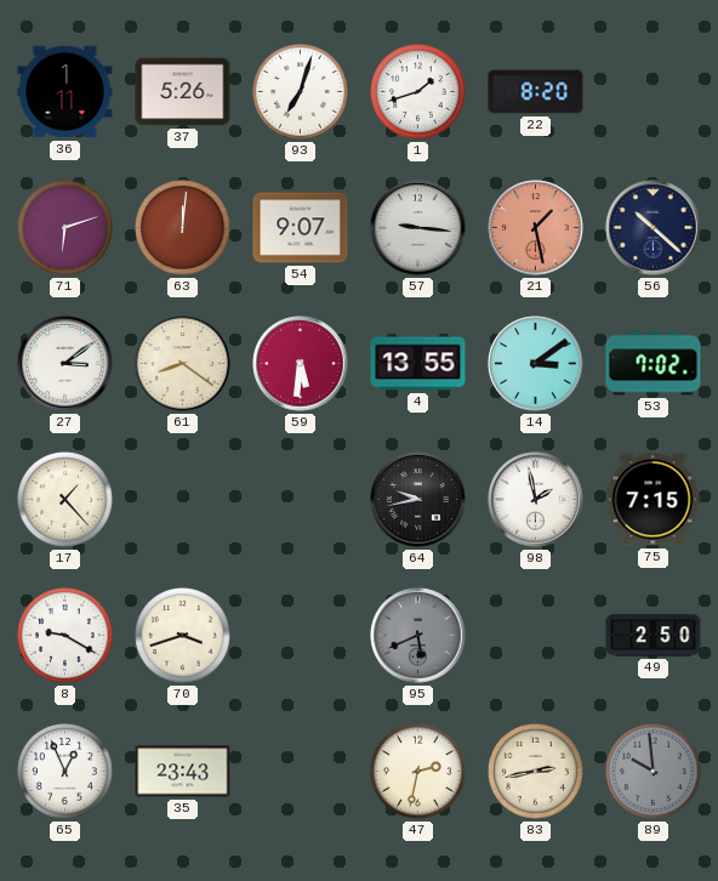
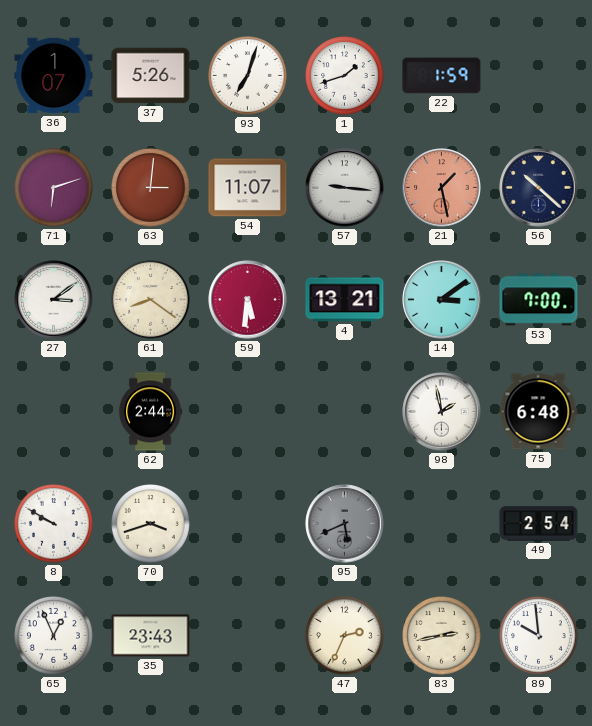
36: 1:11 -> 1:07 (54, 76)
22: 8:20 -> 1:59 (442, 76)
63: 12:01 -> 3:01 (151, 188)
54: 9:07 -> 11:07 (248, 188)
4: 13:55 -> 13:21 (345, 300)
53: 7:02 -> 7:00 (539, 300)
17: 1:23 -> none (65, 500)
62: none -> 2:44 (151, 412)
64: 9:43 -> none (418, 500)
75: 7:15 -> 6:48 (538, 412)
8: 9:20 -> 9:50 (54, 524)
49: 2:50 -> 2:54 (539, 524)
47: 2:32 -> 2:34 (345, 636)
89 dial: grey -> white (539, 636)
